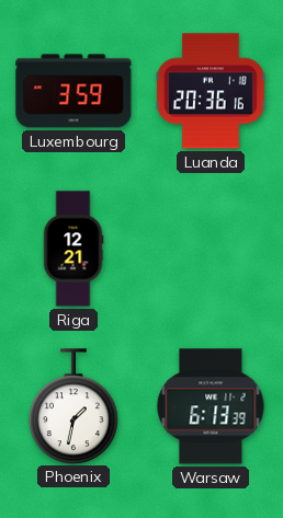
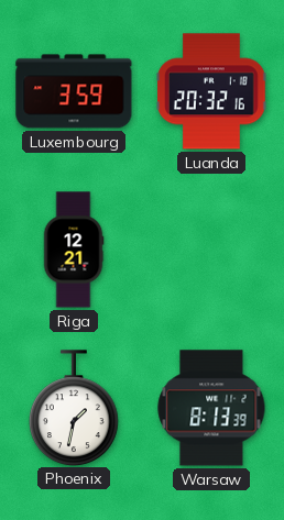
Luanda: 20:36 -> 20:32 (211, 91)
Warsaw: 6:13 -> 8:13 (211, 408)
